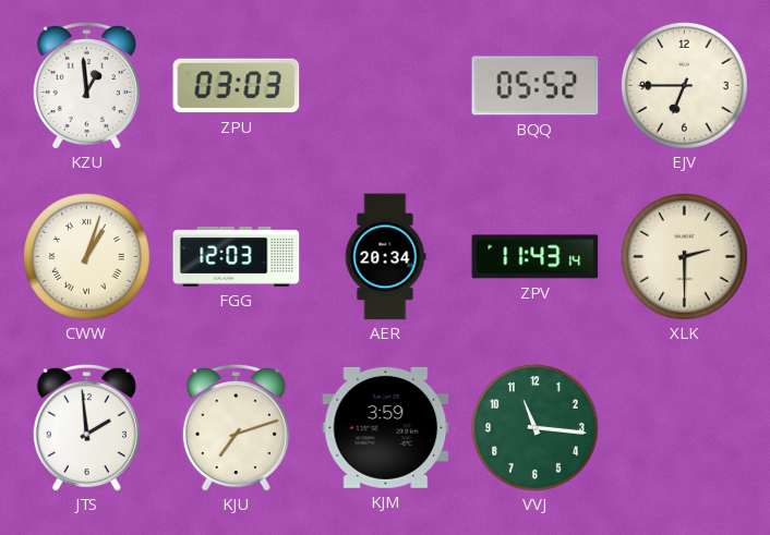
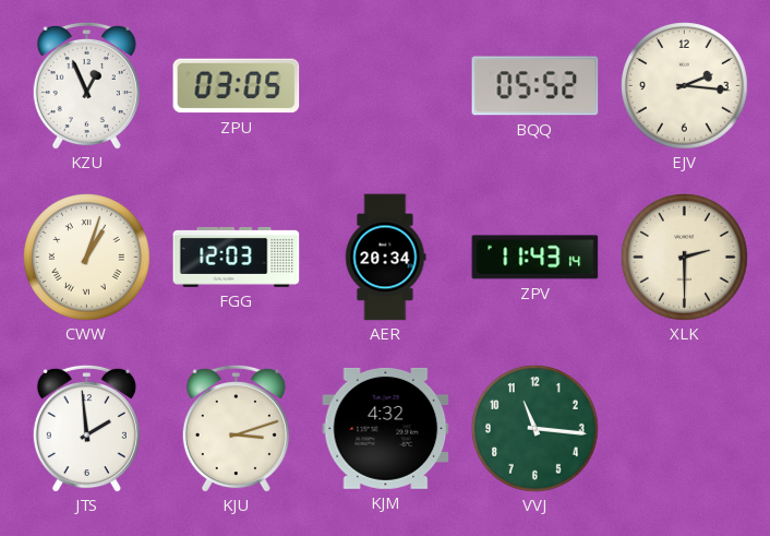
KZU: 12:59 -> 12:56 (86, 85)
ZPU: 03:03 -> 03:05 (237, 86)
EJV: 6:45 -> 2:16 (685, 86)
KJU: 7:12 -> 3:12 (236, 428)
KJM: 3:59 -> 4:32 (386, 428)
